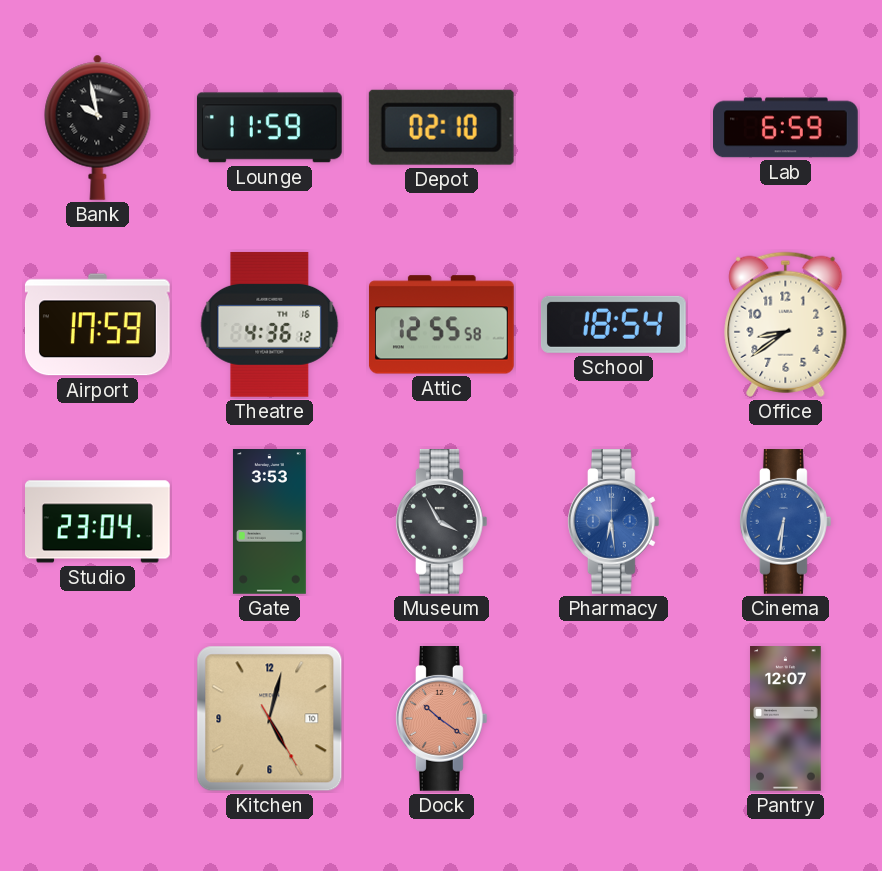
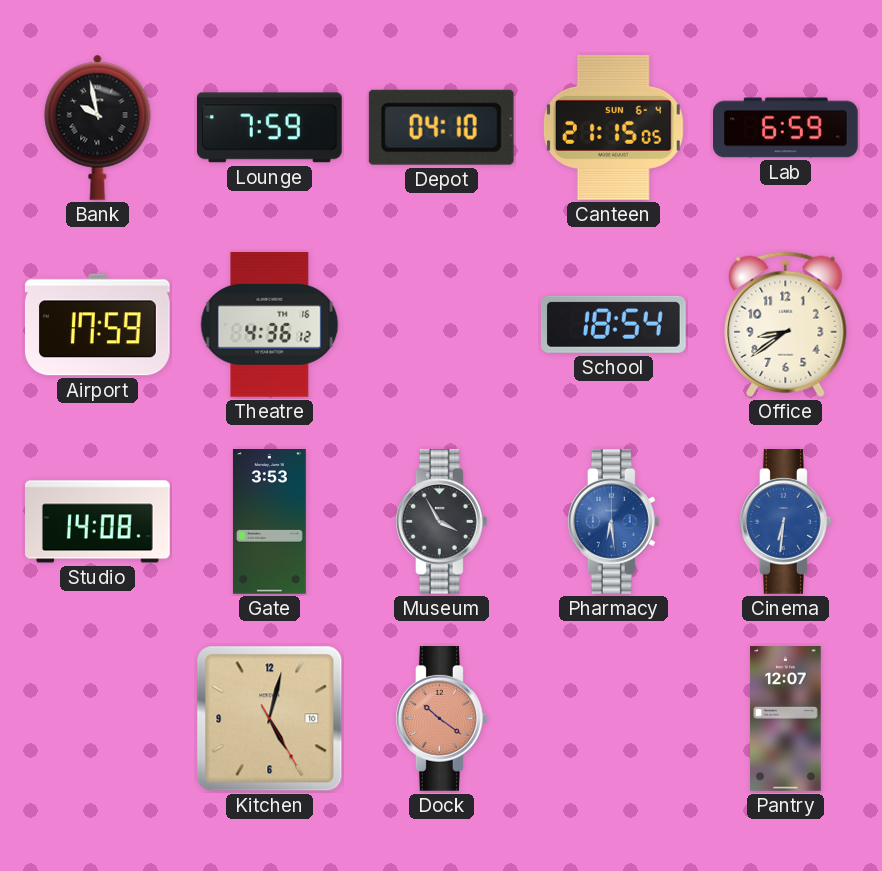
Lounge: 11:59 -> 7:59 (269, 128)
Depot: 02:10 -> 04:10 (441, 127)
Canteen: none -> 21:15 (613, 127)
Attic: 12:55 -> none (441, 325)
Studio: 23:04 -> 14:08 (98, 522)
